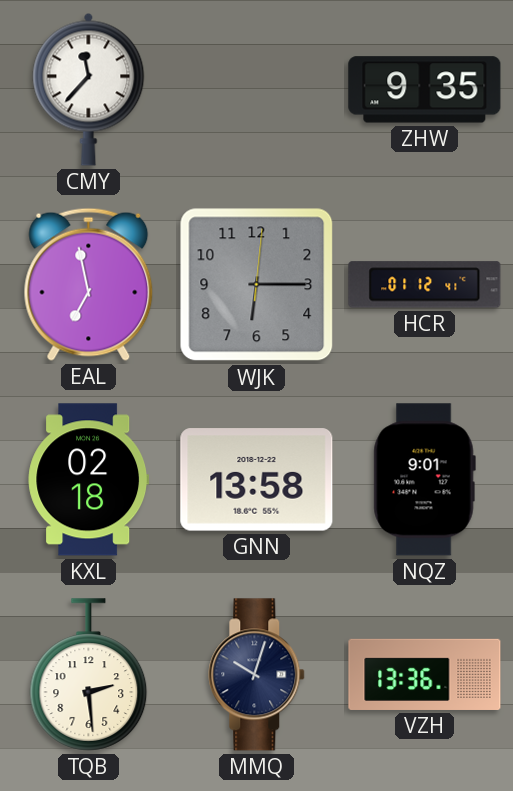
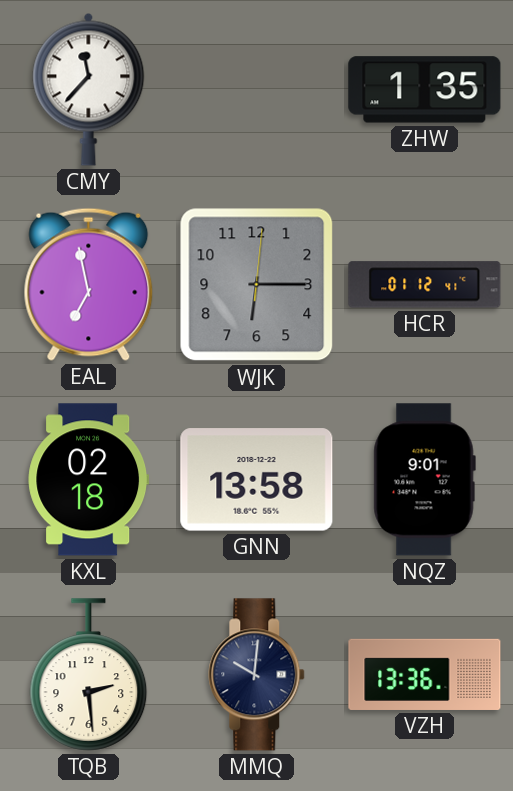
ZHW: 9:35 -> 1:35 (425, 90)
MMQ: 10:03 -> 10:01 (257, 675)
